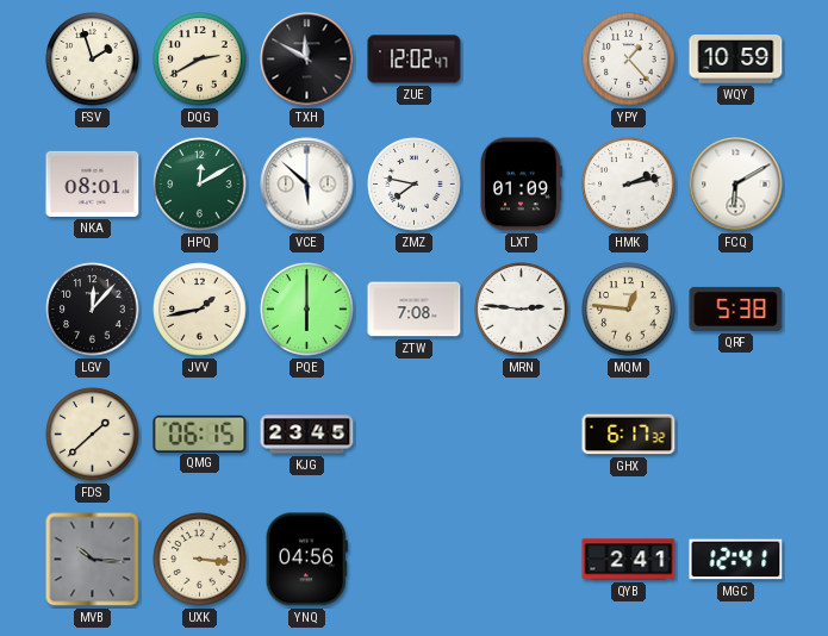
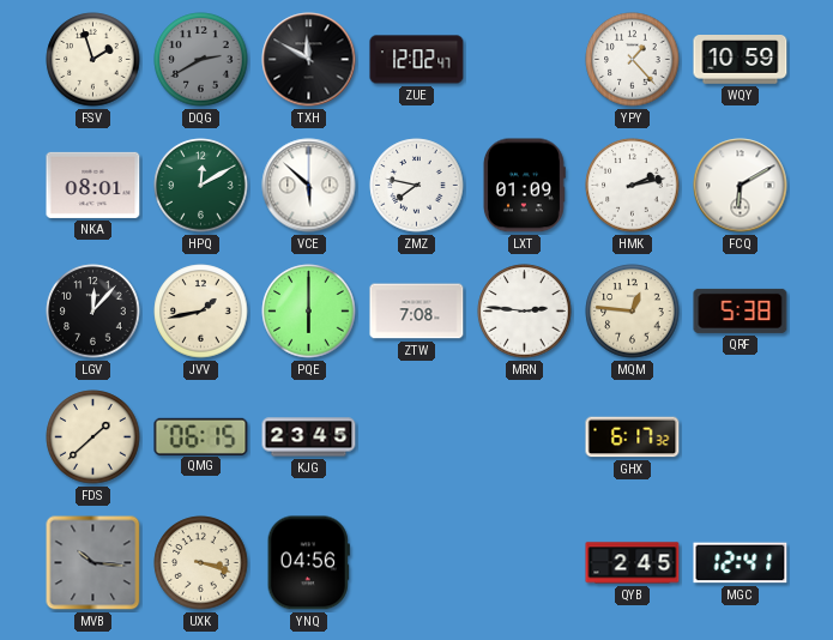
DQG dial: cream -> grey (201, 60)
UXK: 3:16 -> 3:18 (201, 563)
QYB: 2:41 -> 2:45 (633, 563)
